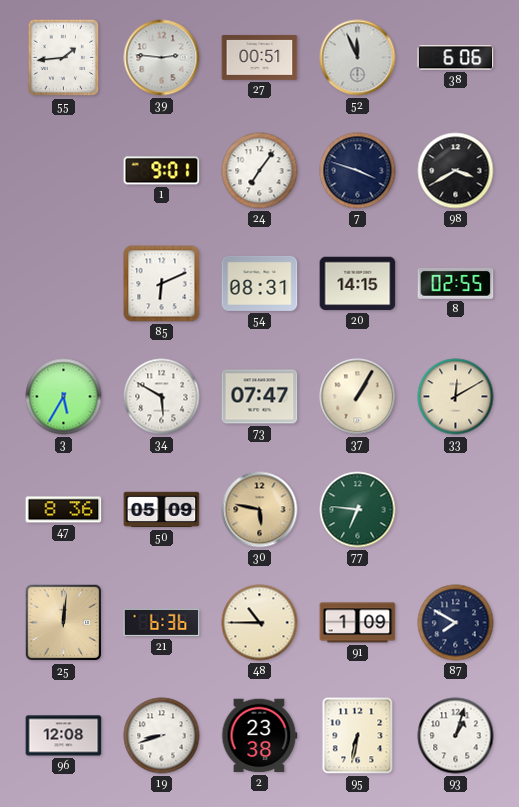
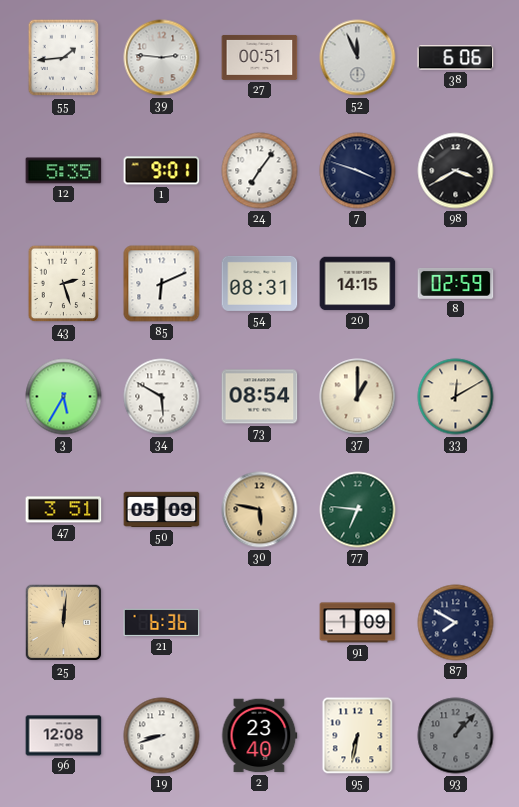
12: none -> 5:35 (64, 171)
43: none -> 2:27 (64, 284)
8: 02:55 -> 02:59 (456, 284)
73: 07:47 -> 08:54 (260, 397)
37: 1:05 -> 1:00 (358, 397)
47: 8:36 -> 3:51 (64, 510)
48: 10:45 -> none (260, 623)
2: 23:38 -> 23:40 (260, 736)
93: 1:03 -> 1:07 (456, 736)
93 dial: white -> grey (456, 736)
